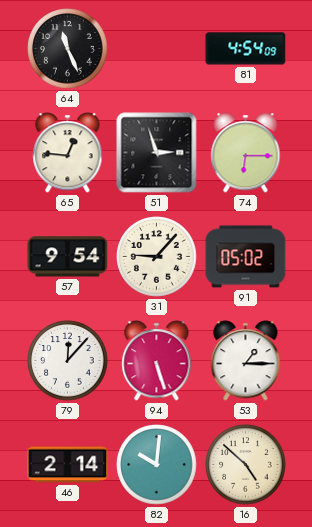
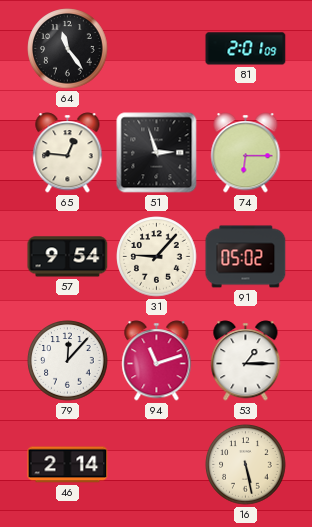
64: 11:26 -> 11:24 (68, 49)
81: 4:54 -> 2:01 (246, 49)
94: 5:27 -> 11:12 (157, 361)
82: 10:01 -> none (157, 465)
16: 4:52 -> 5:28 (246, 465)
